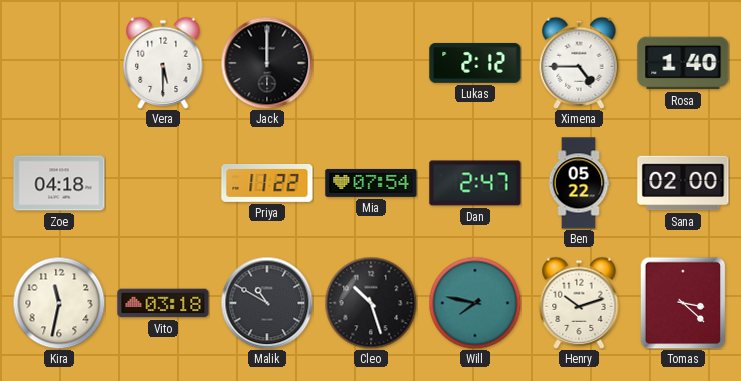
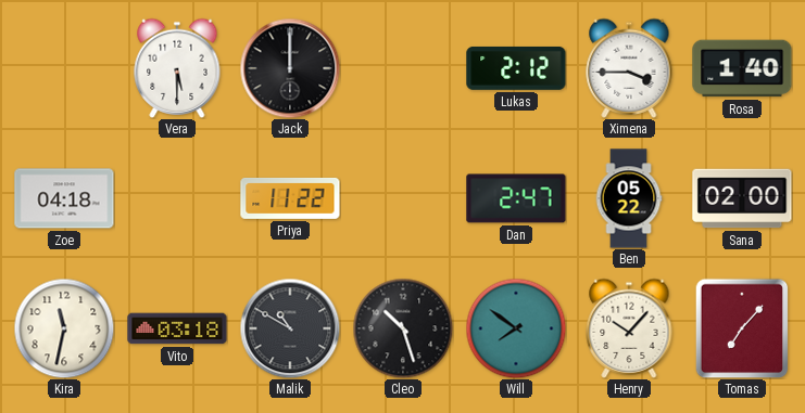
Ximena: 4:45 -> 3:45 (629, 68)
Mia: 07:54 -> none (371, 183)
Will: 7:47 -> 7:51 (516, 328)
Henry: 10:12 -> 10:07 (629, 328)
Tomas: 3:22 -> 7:07 (742, 328)
